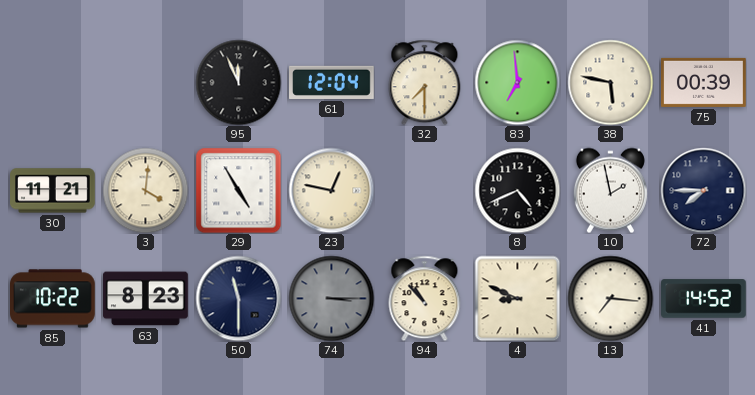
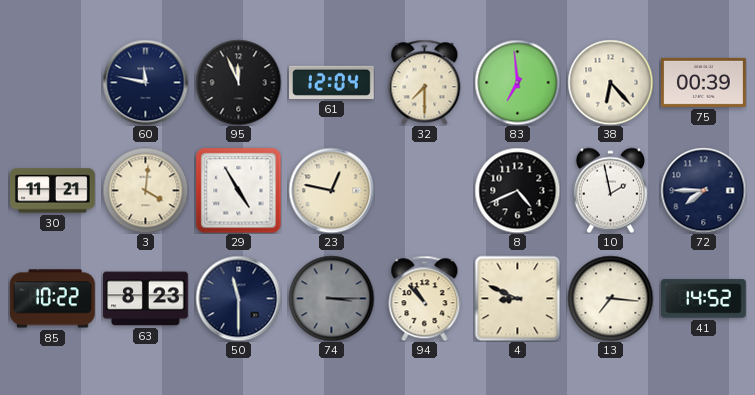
60: none -> 11:47 (145, 82)
38: 5:47 -> 6:23 (610, 82)
